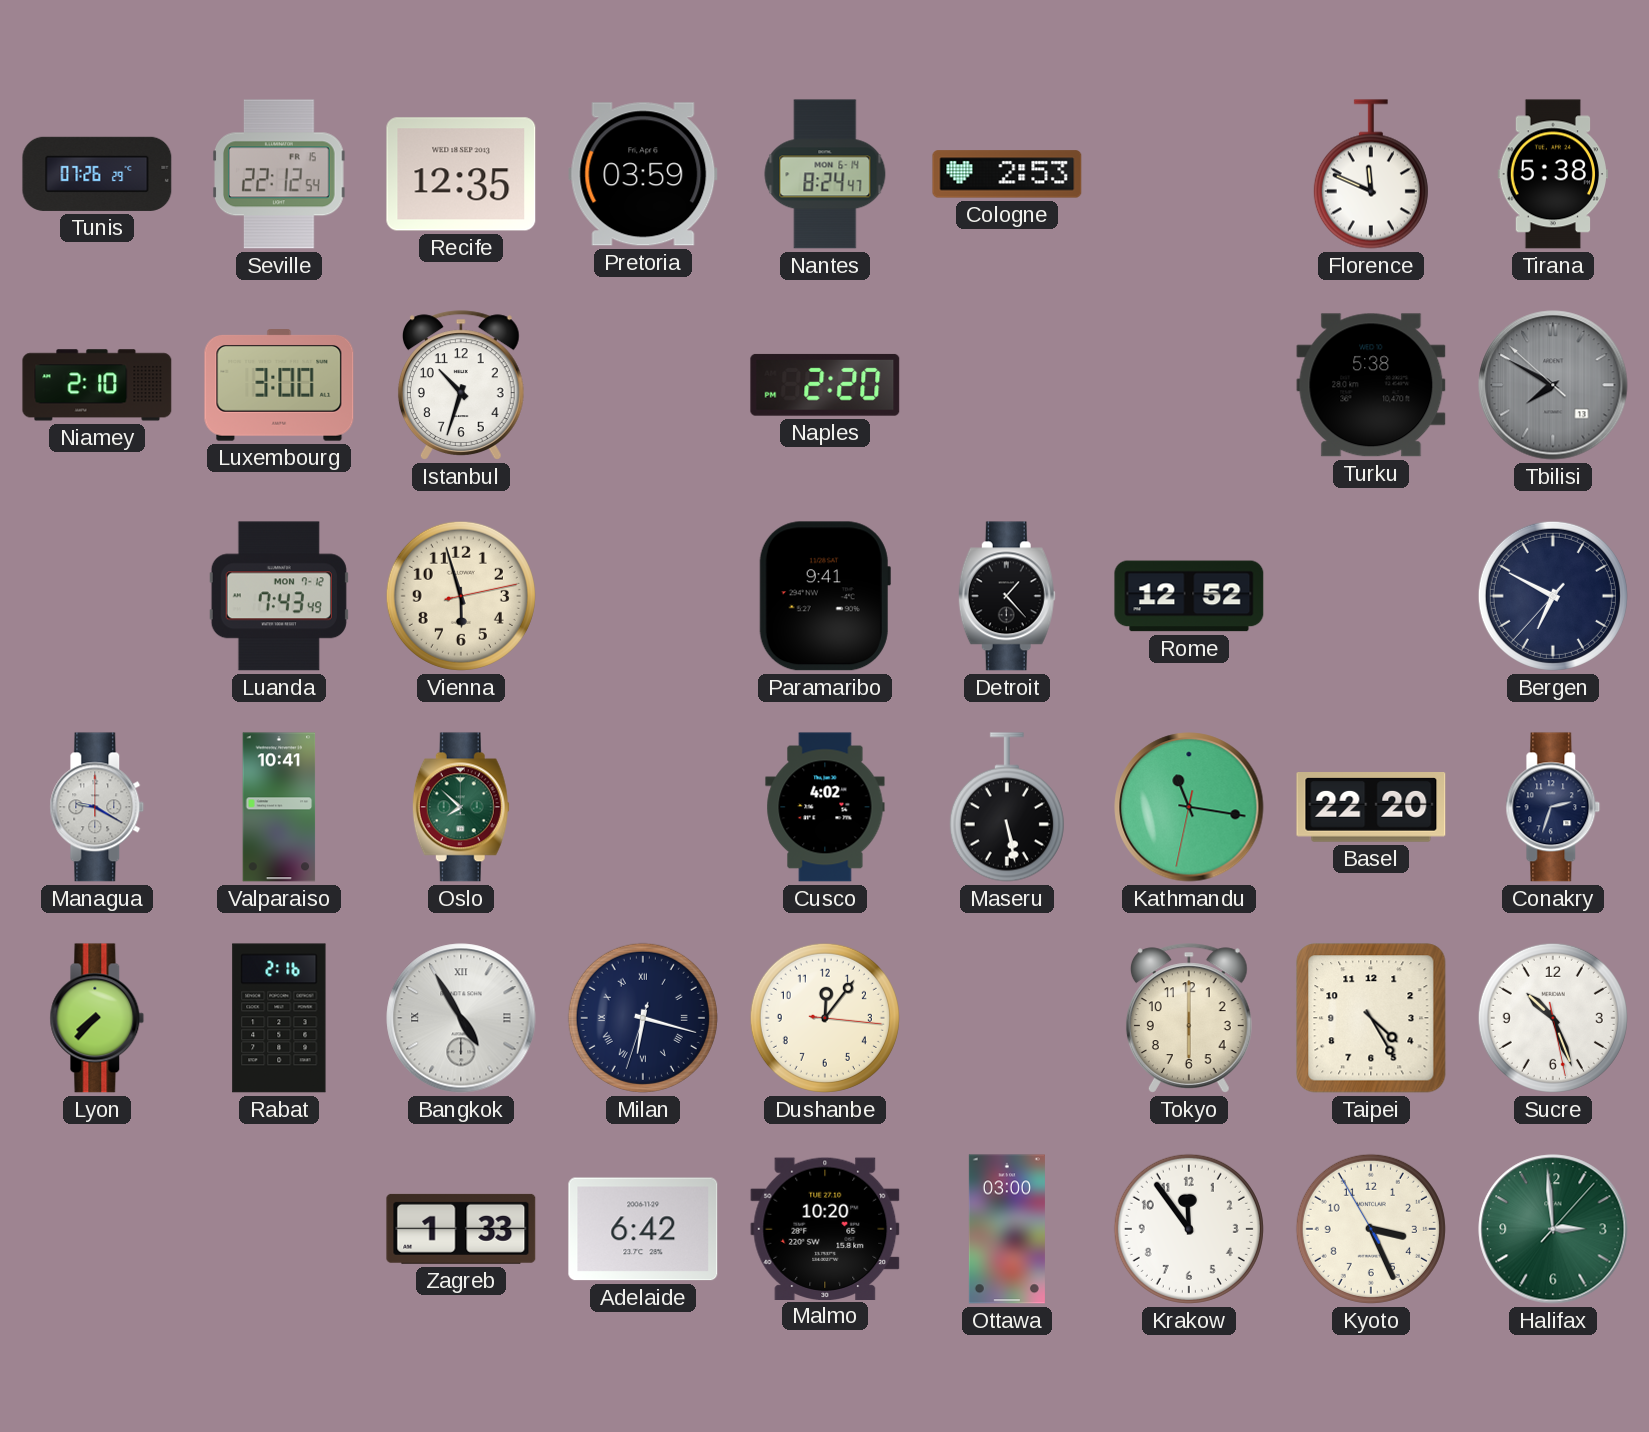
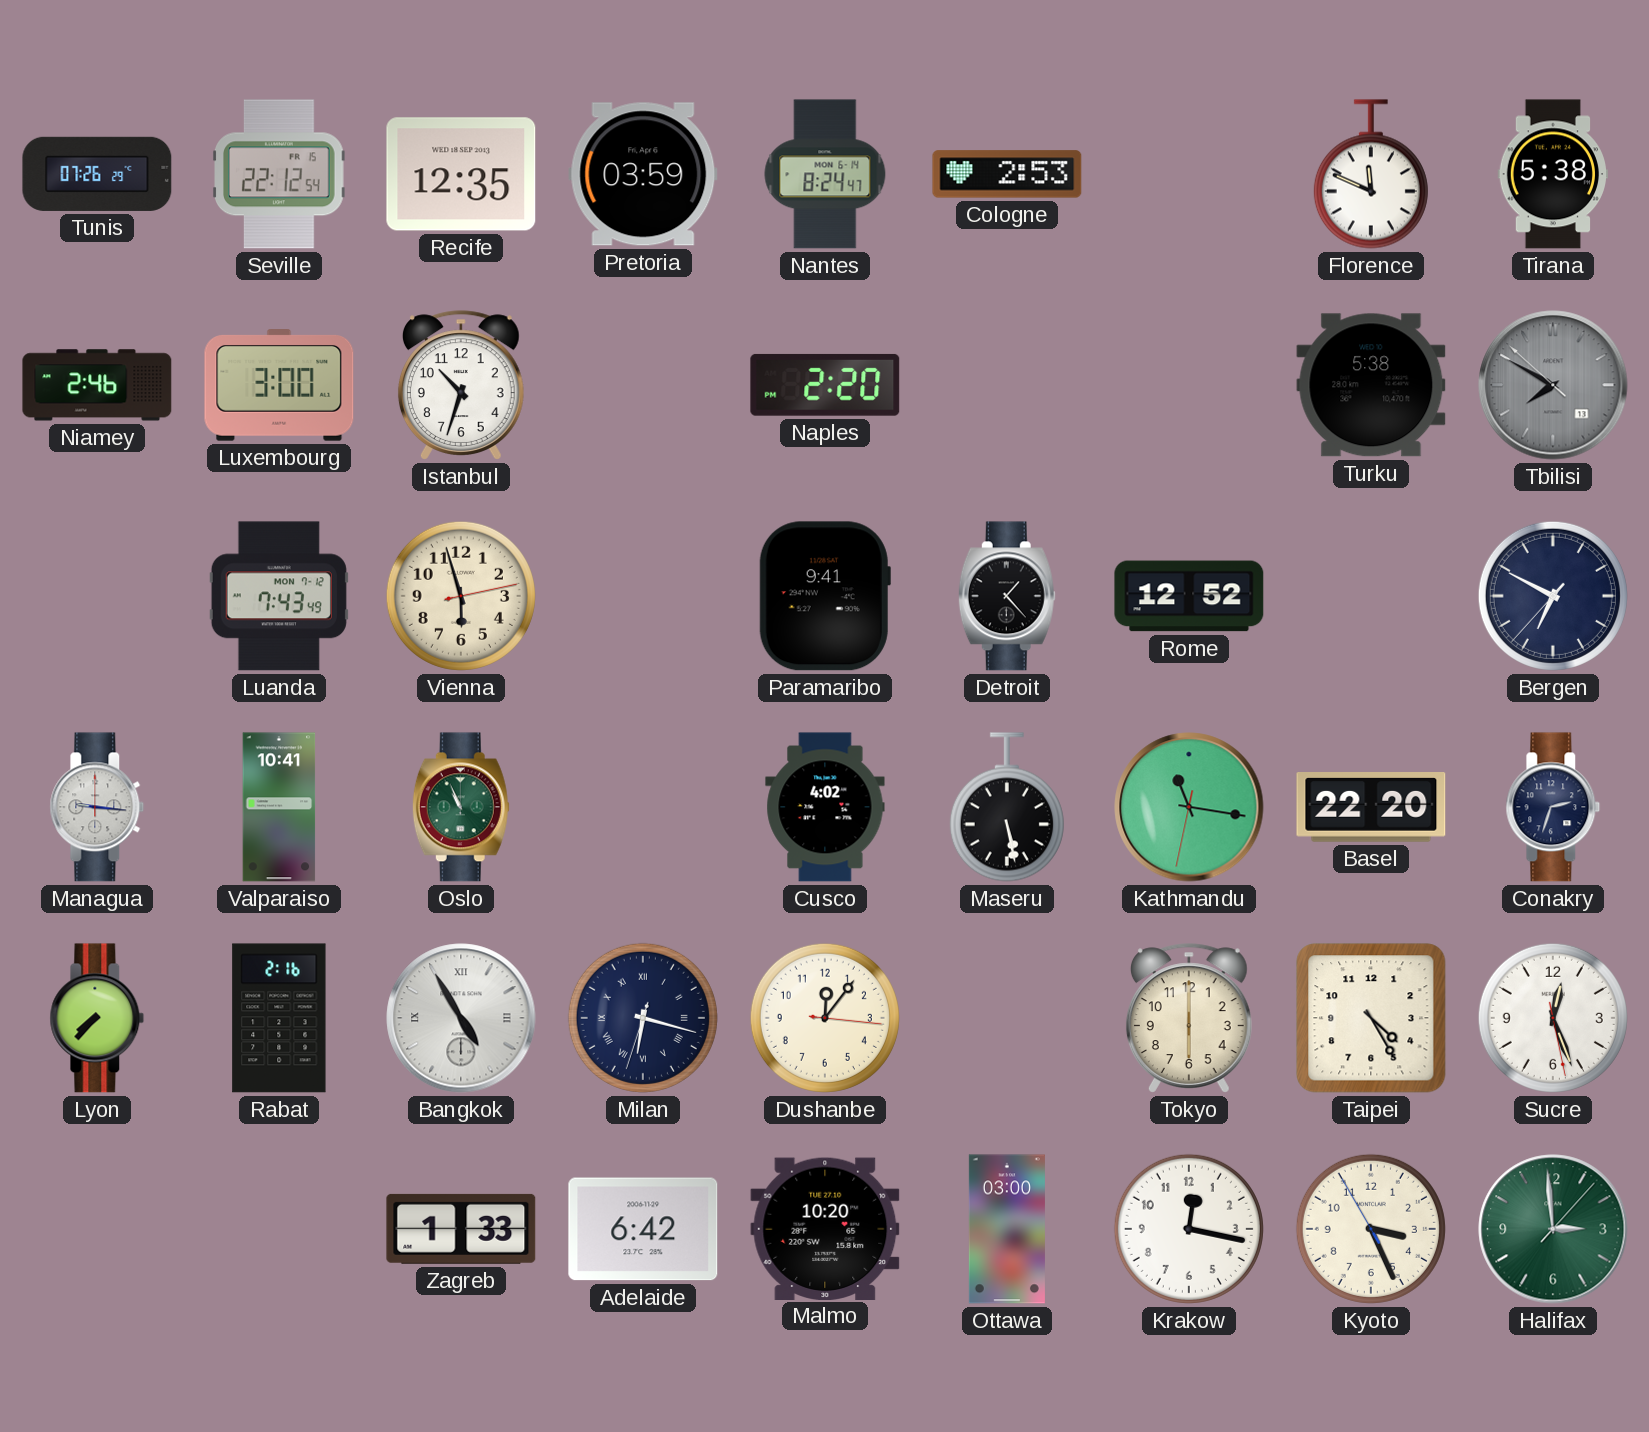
Niamey: 2:10 -> 2:46 (97, 385)
Managua: 9:20 -> 9:16 (97, 807)
Oslo: 7:52 -> 10:56 (461, 807)
Sucre: 10:26 -> 12:26 (1553, 1018)
Krakow: 11:54 -> 12:17 (1189, 1229)
